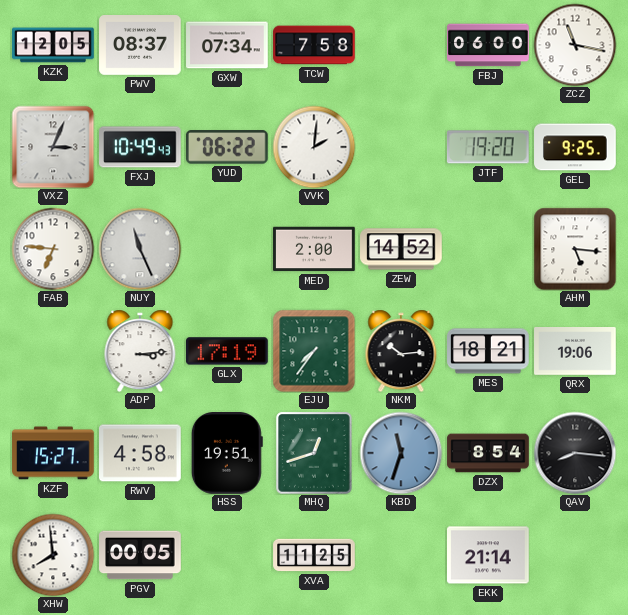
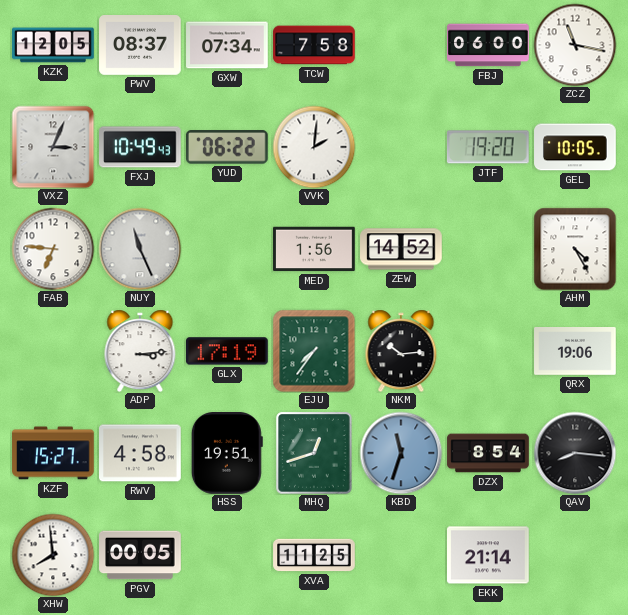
GEL: 9:25 -> 10:05 (575, 147)
MED: 2:00 -> 1:56 (314, 249)
AHM: 5:16 -> 4:25 (575, 249)
MES: 18:21 -> none (488, 351)
